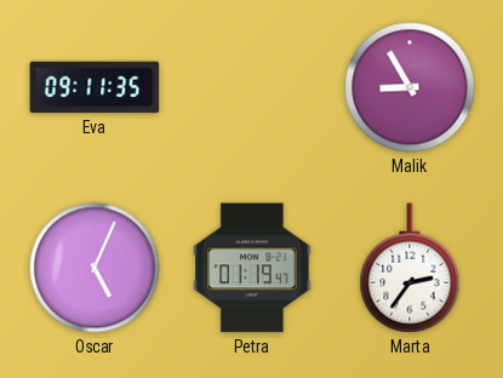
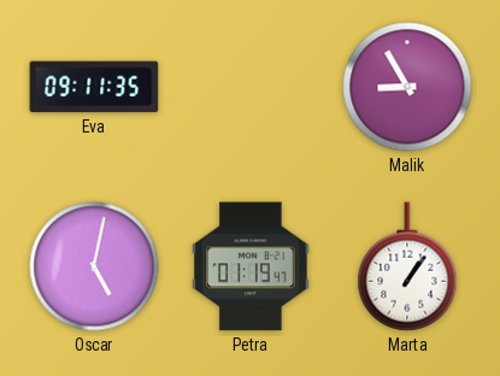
Oscar: 5:04 -> 5:02 (94, 266)
Marta: 2:36 -> 1:06 (407, 266)
